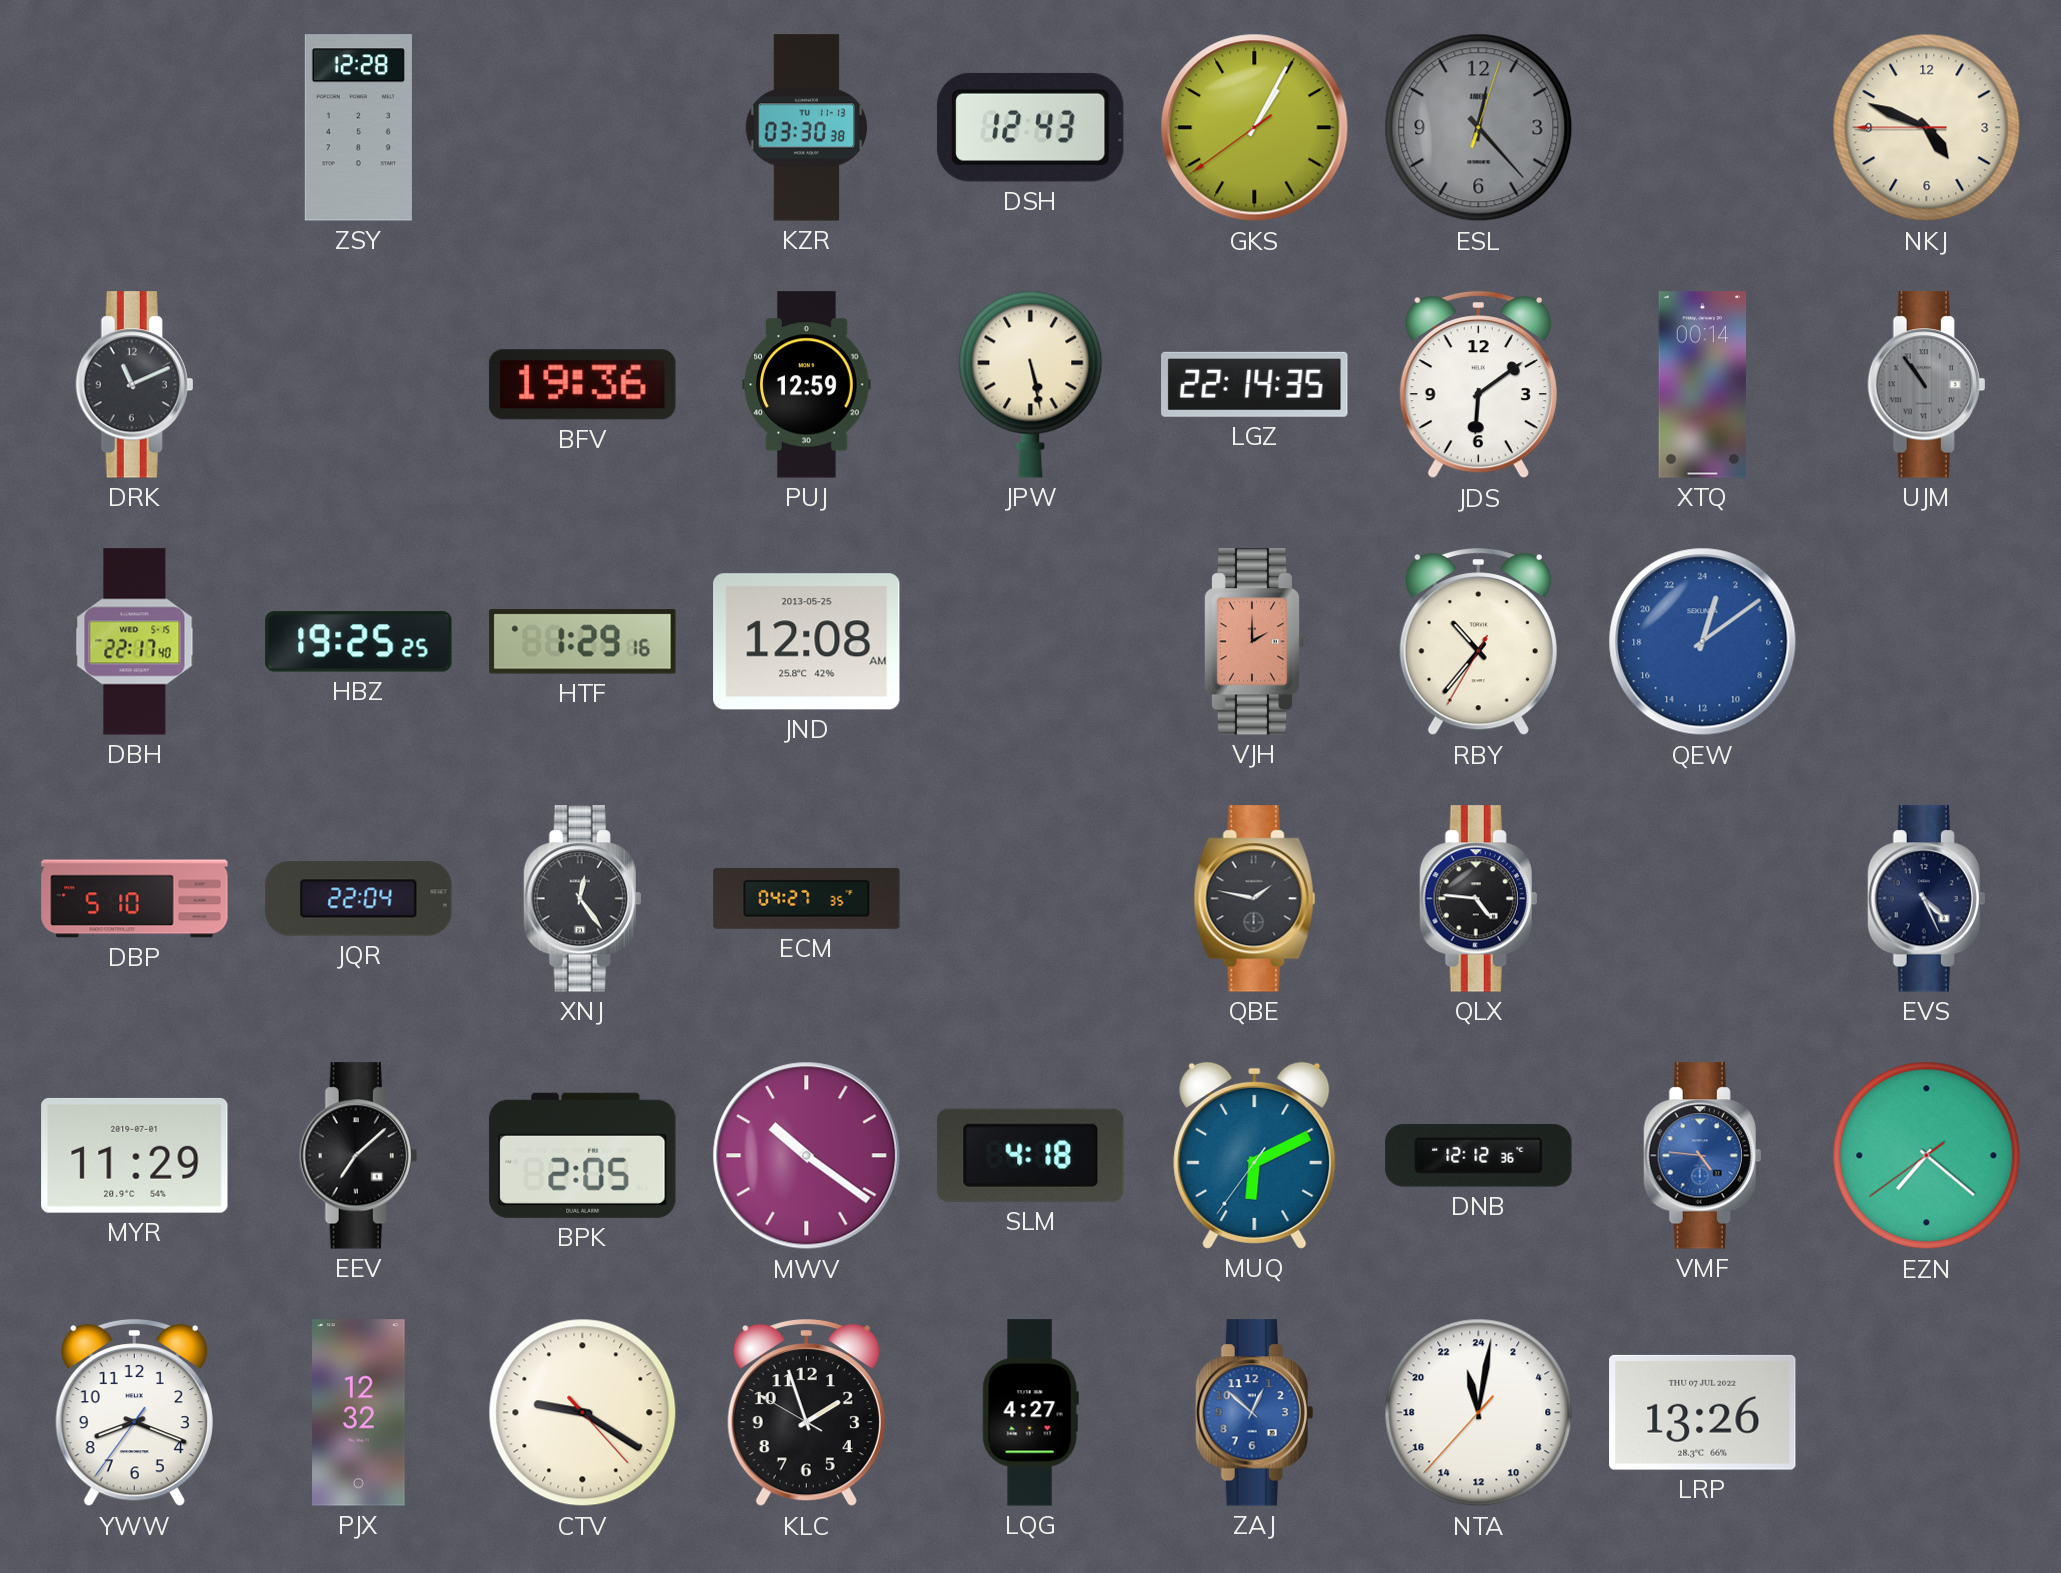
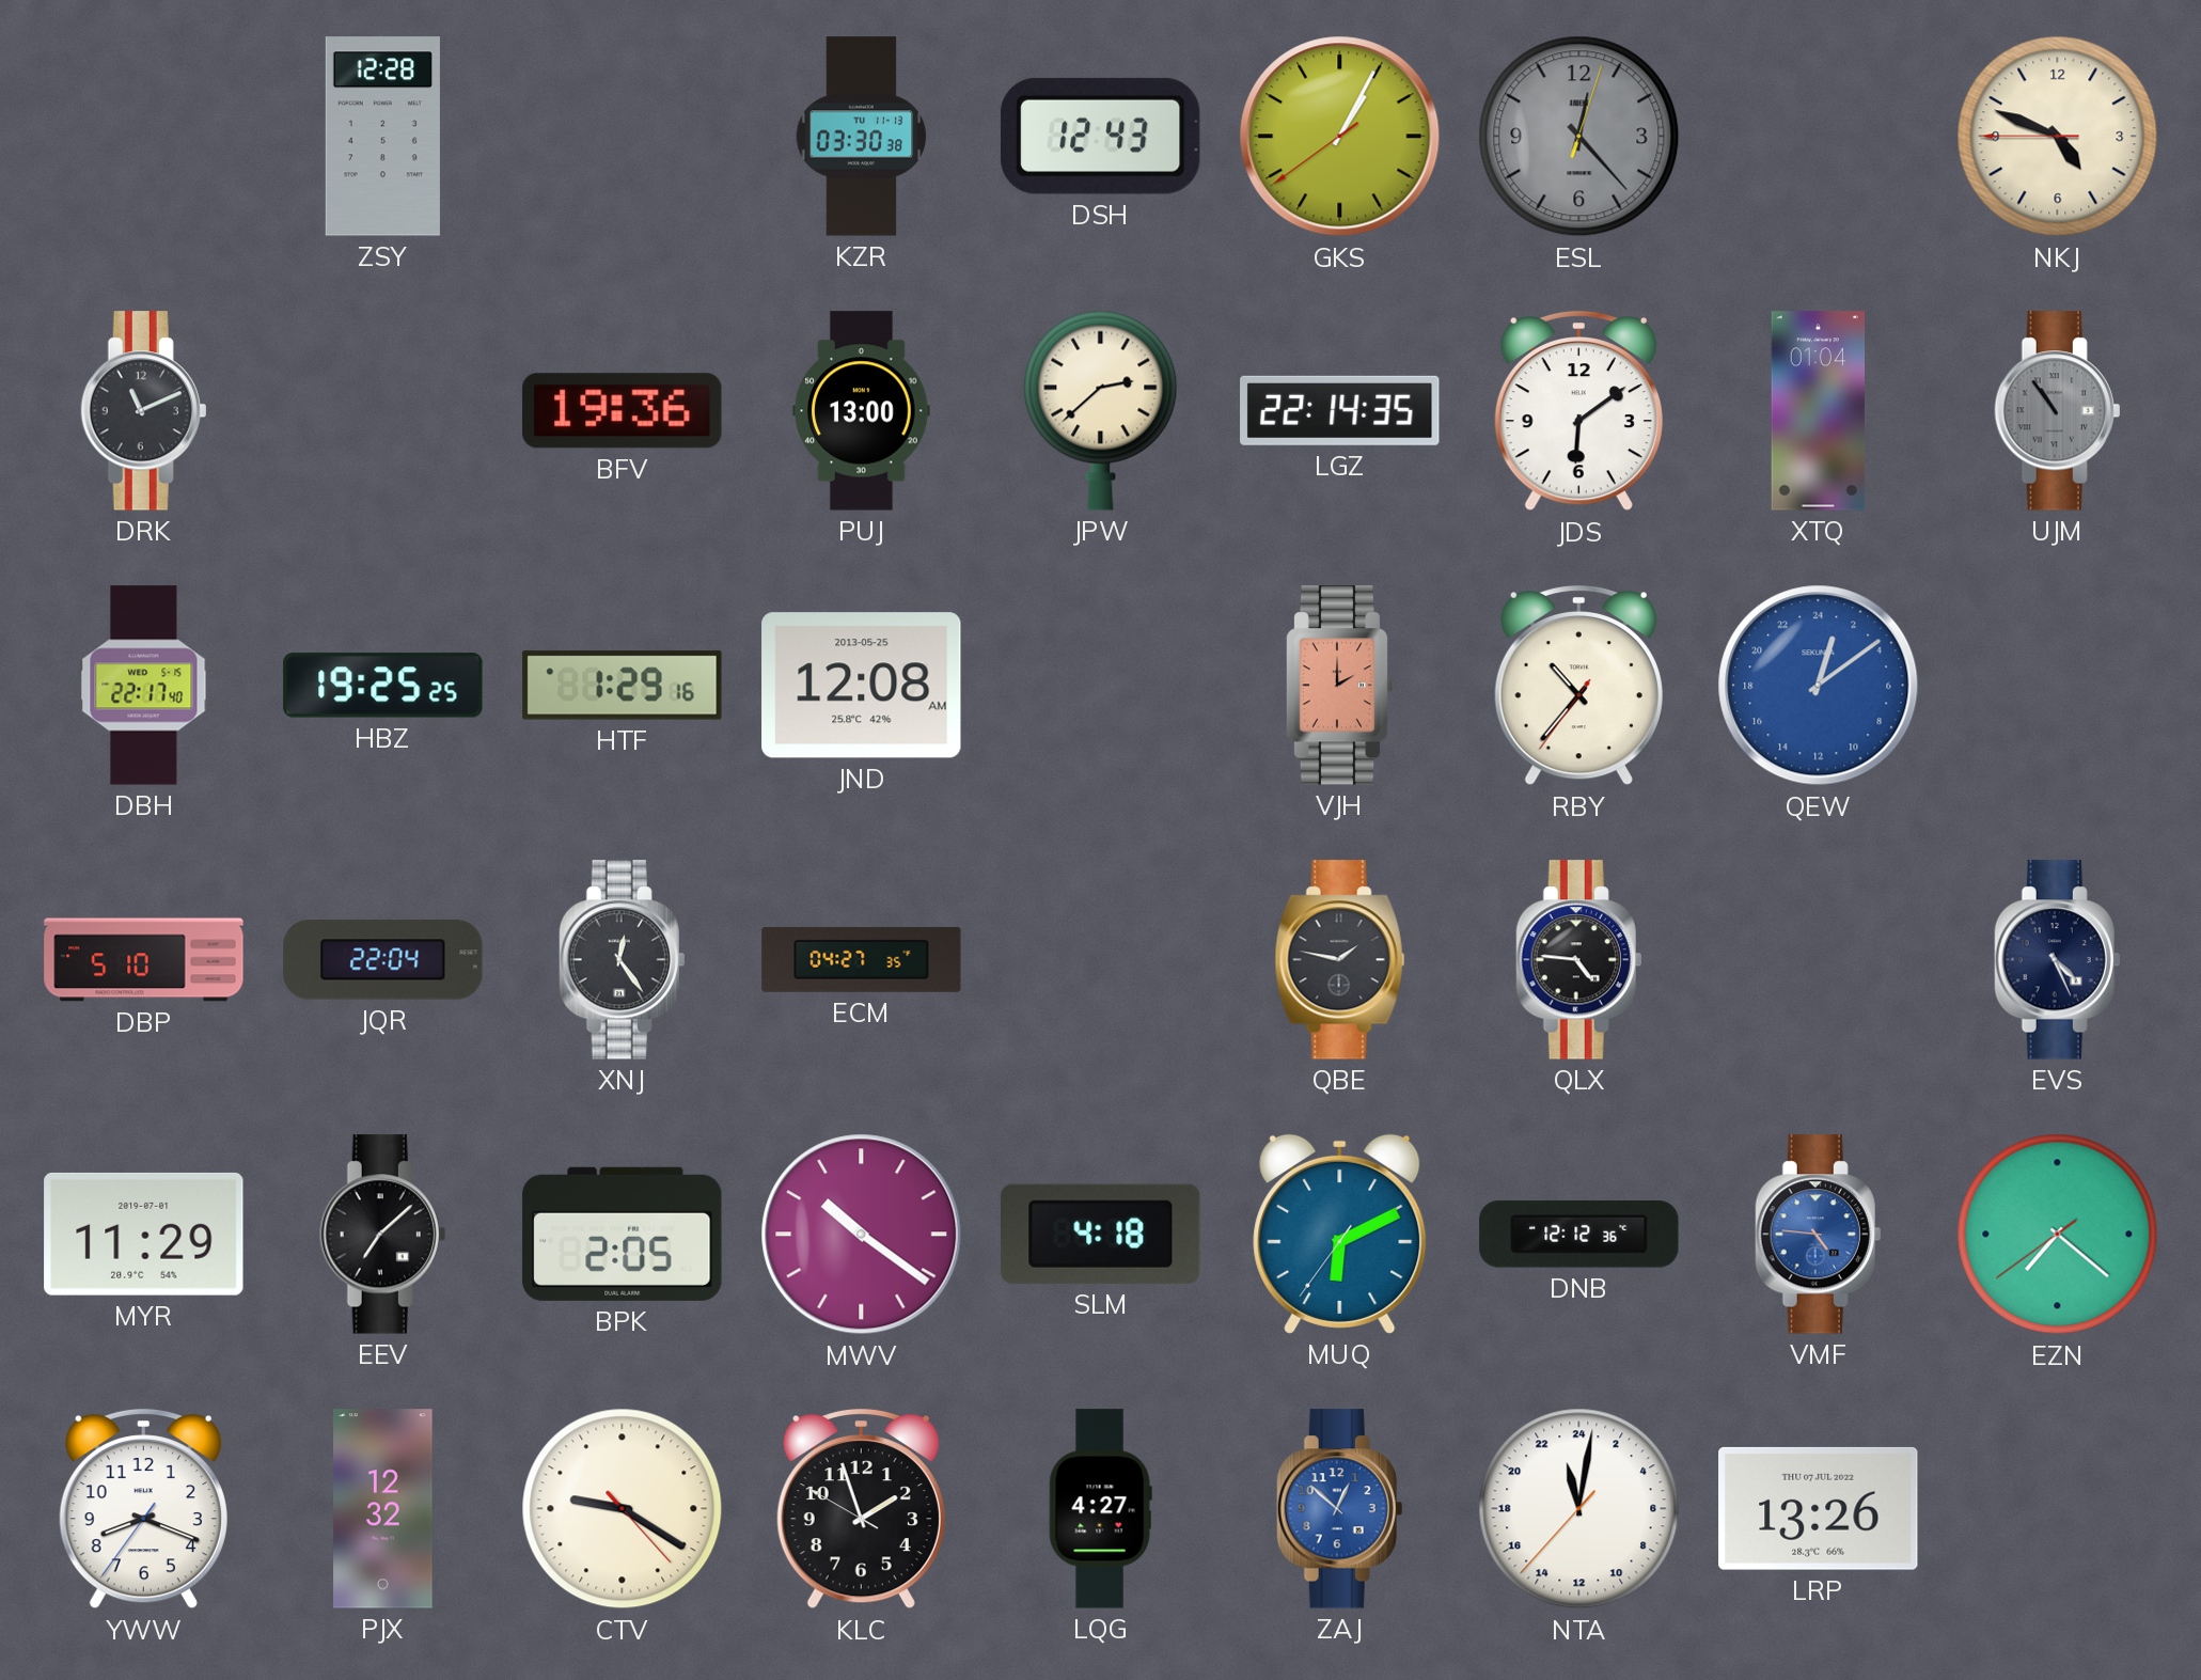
PUJ: 12:59 -> 13:00 (862, 411)
JPW: 5:28 -> 2:38 (1101, 410)
XTQ: 00:14 -> 01:04 (1819, 411)
RBY: 10:36:35 -> 10:36:36 (1578, 686)
